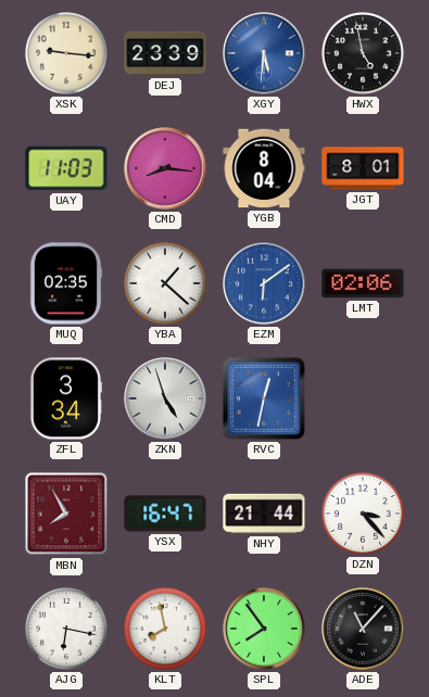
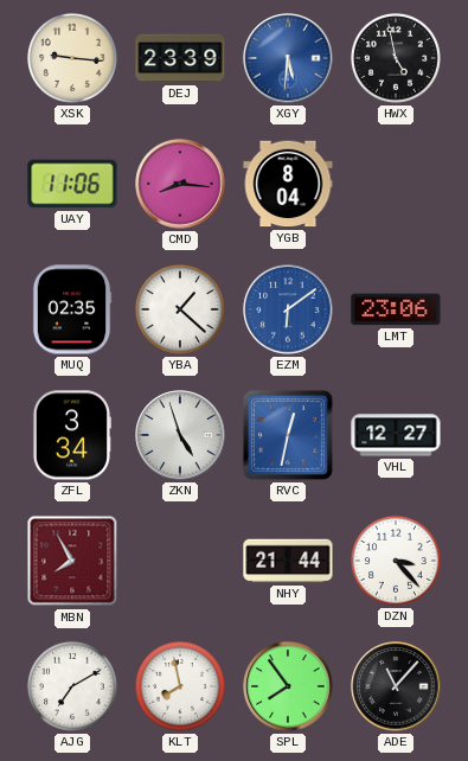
UAY: 11:03 -> 11:06 (72, 184)
JGT: 8:01 -> none (363, 168)
LMT: 02:06 -> 23:06 (396, 309)
VHL: none -> 12:27 (396, 435)
YSX: 16:47 -> none (165, 514)
AJG: 6:17 -> 7:10 (72, 686)
